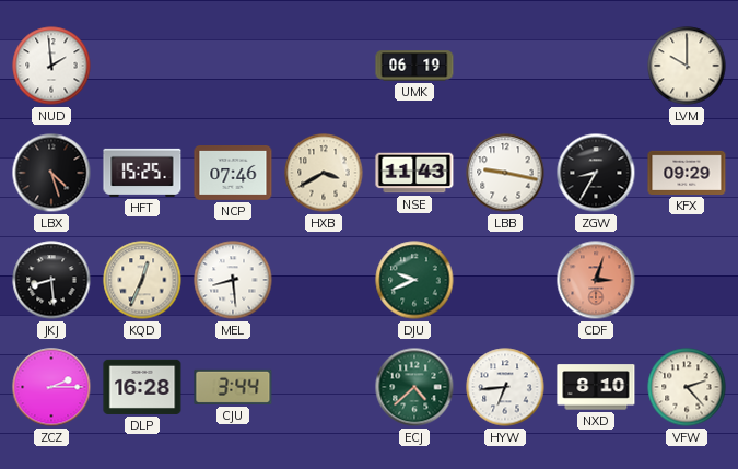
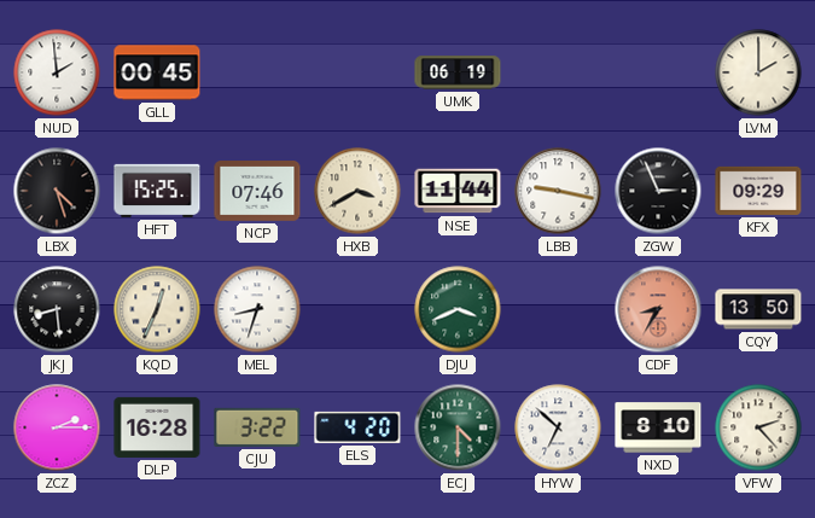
GLL: none -> 00:45 (157, 72)
LVM: 10:00 -> 2:00 (758, 72)
NSE: 11:43 -> 11:44 (458, 191)
ZGW: 8:35 -> 2:56 (658, 191)
MEL: 8:29 -> 8:33 (257, 309)
DJU: 9:41 -> 3:41 (458, 309)
CDF: 3:03 -> 8:35 (658, 309)
CQY: none -> 13:50 (758, 309)
CJU: 3:44 -> 3:22 (257, 427)
ELS: none -> 4:20 (357, 427)
ECJ: 4:38 -> 4:30 (458, 427)
HYW: 6:44 -> 6:52 (558, 427)
